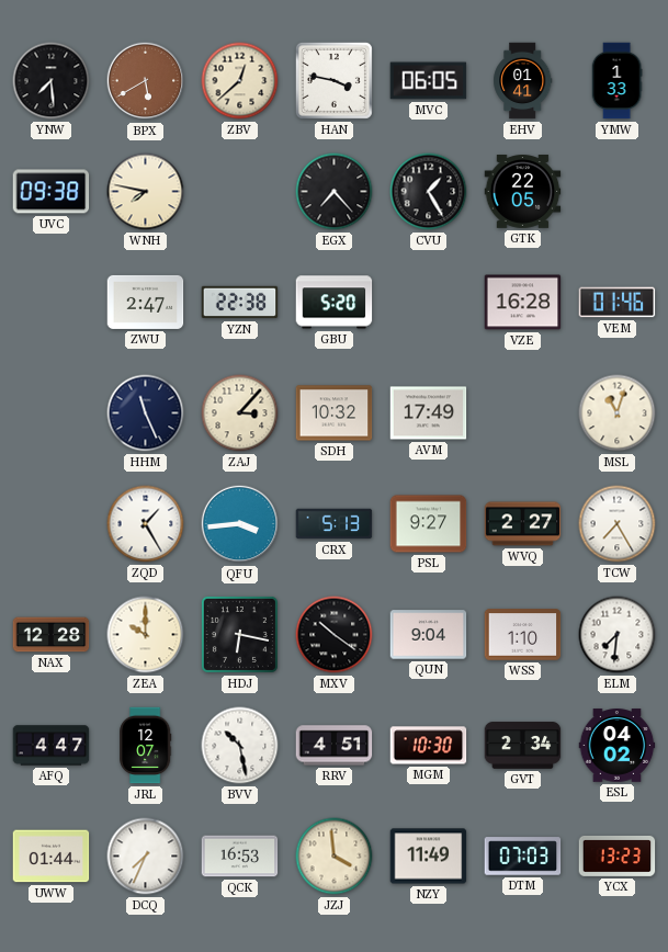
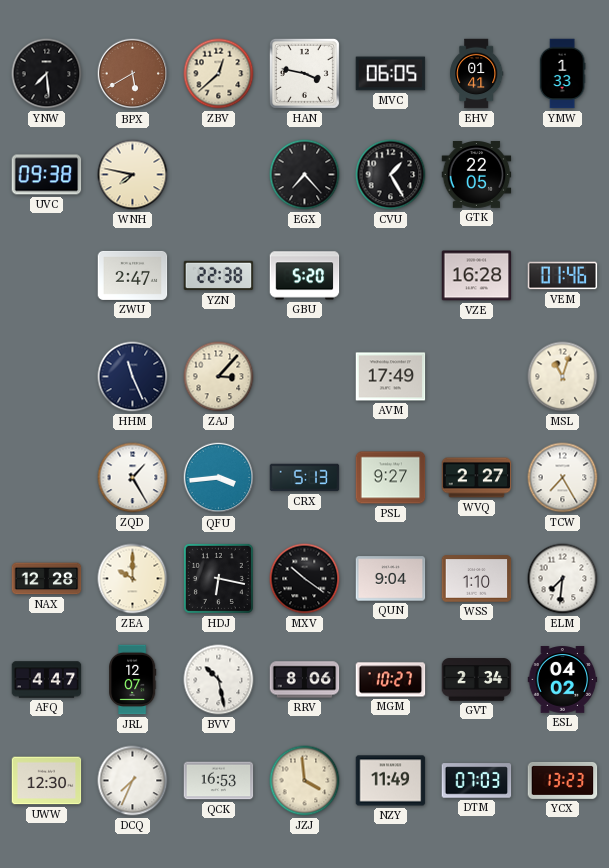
SDH: 10:32 -> none (335, 413)
RRV: 4:51 -> 8:06 (305, 680)
MGM: 10:30 -> 10:27 (391, 680)
UWW: 01:44 -> 12:30 (47, 781)
